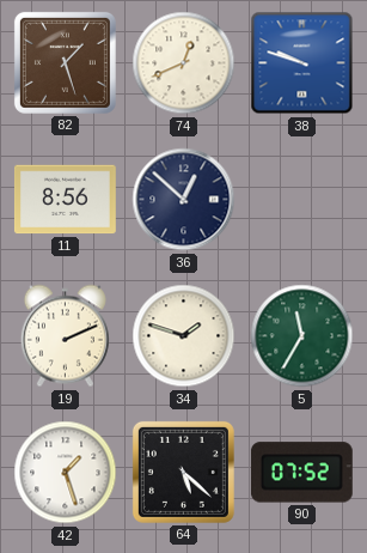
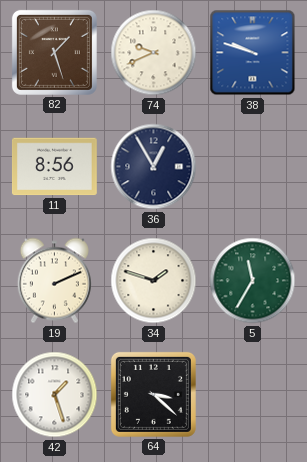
74: 12:41 -> 9:41 (154, 53)
36: 12:52 -> 12:55 (154, 167)
64: 5:22 -> 3:22 (153, 394)
90: 07:52 -> none (301, 473)
